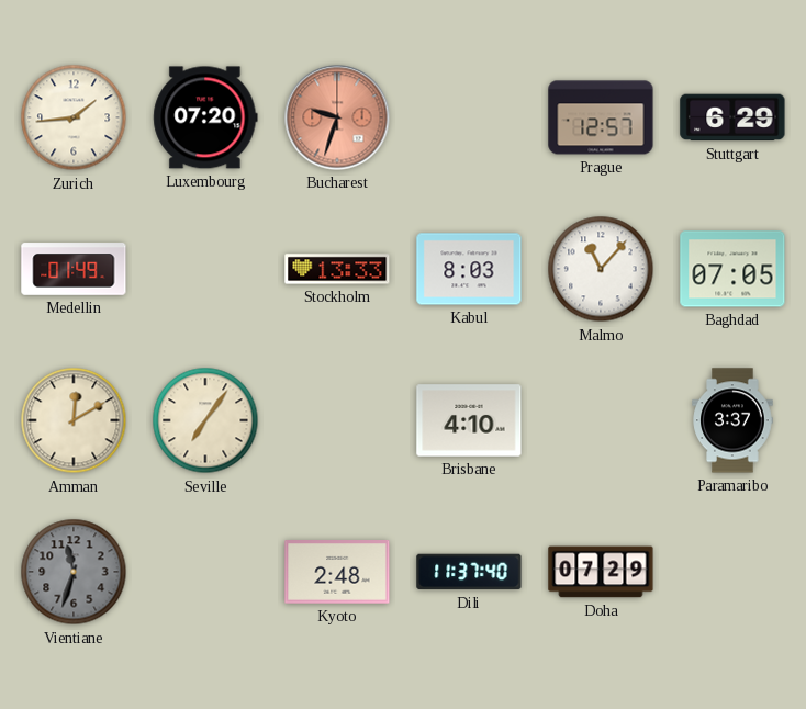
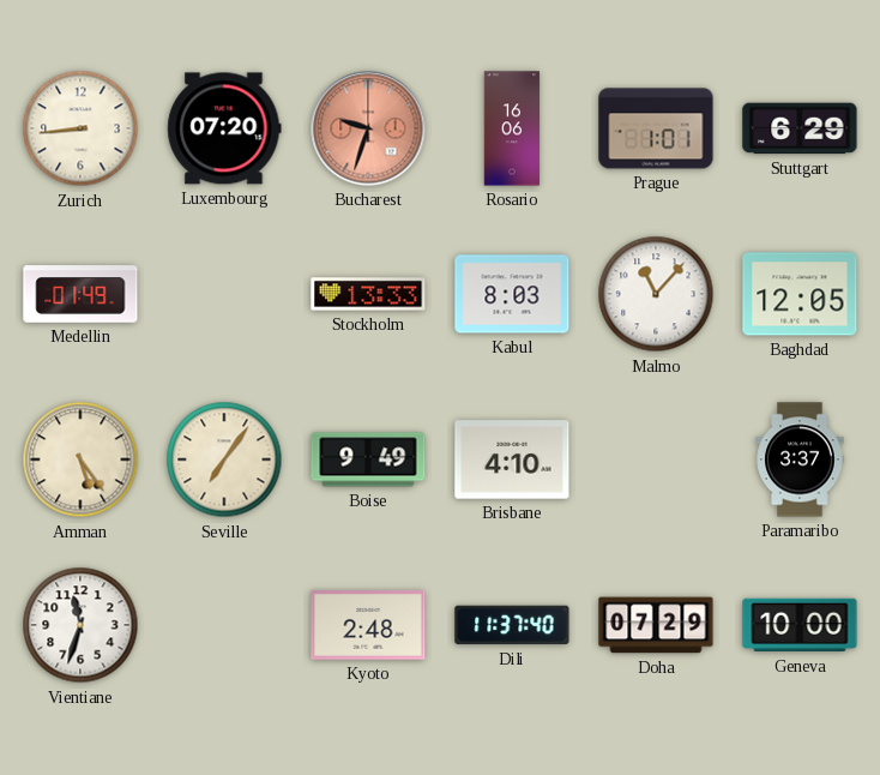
Zurich: 1:44 -> 8:44 (80, 128)
Rosario: none -> 16:06 (512, 128)
Prague: 12:57 -> 1:01 (656, 128)
Baghdad: 07:05 -> 12:05 (800, 294)
Amman: 12:10 -> 5:24 (80, 459)
Boise: none -> 9:49 (368, 459)
Vientiane dial: grey -> white (80, 625)
Geneva: none -> 10:00 (800, 625)
